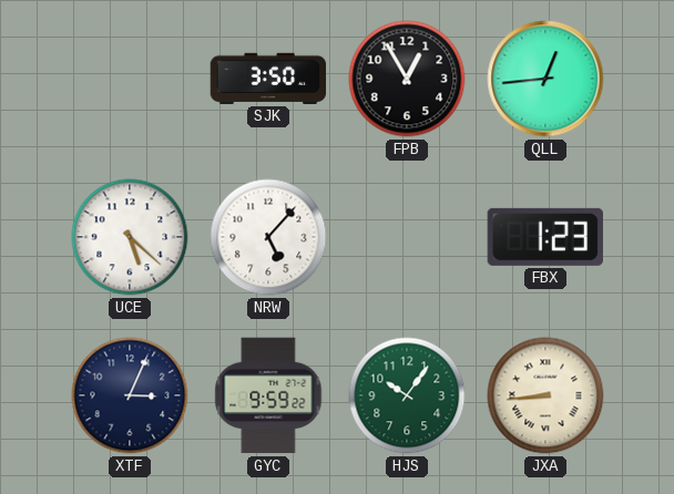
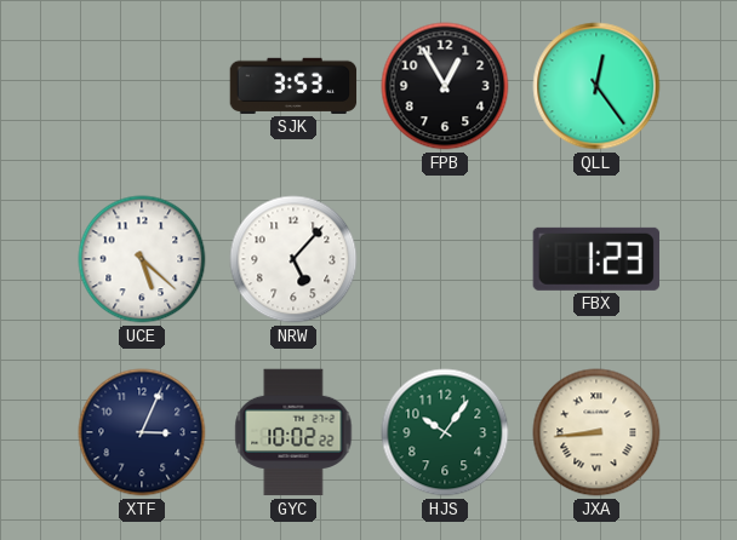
SJK: 3:50 -> 3:53 (293, 86)
QLL: 12:44 -> 12:24 (596, 86)
GYC: 9:59 -> 10:02 (293, 432)
